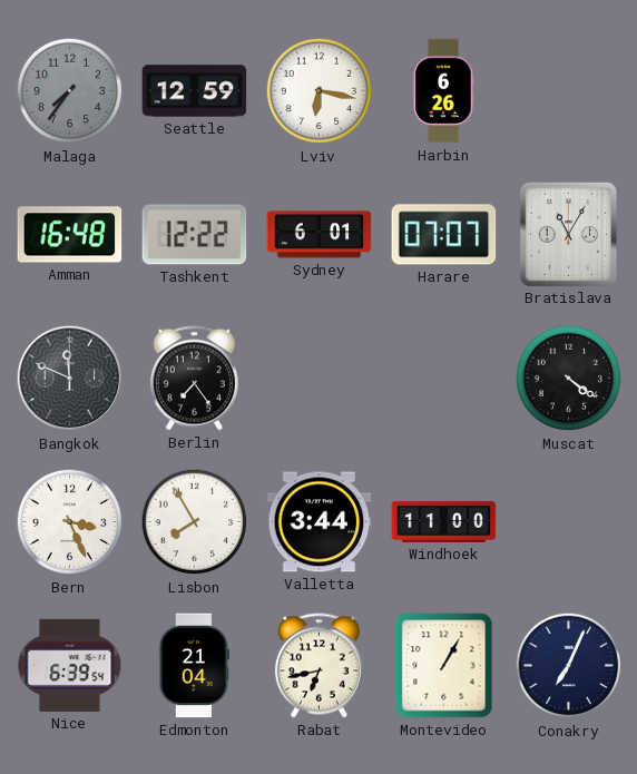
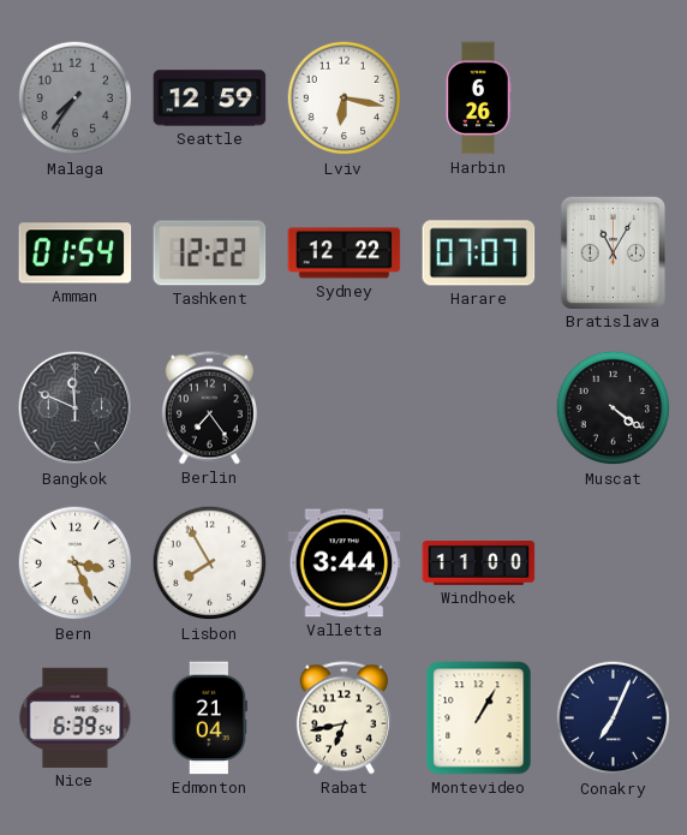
Amman: 16:48 -> 01:54 (76, 254)
Sydney: 6:01 -> 12:22 (345, 254)
